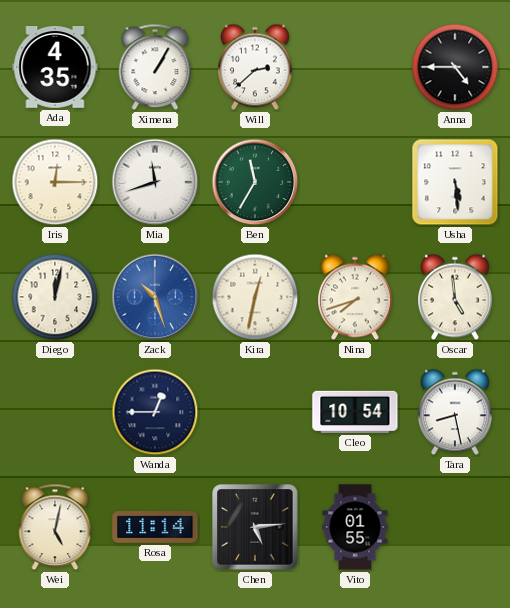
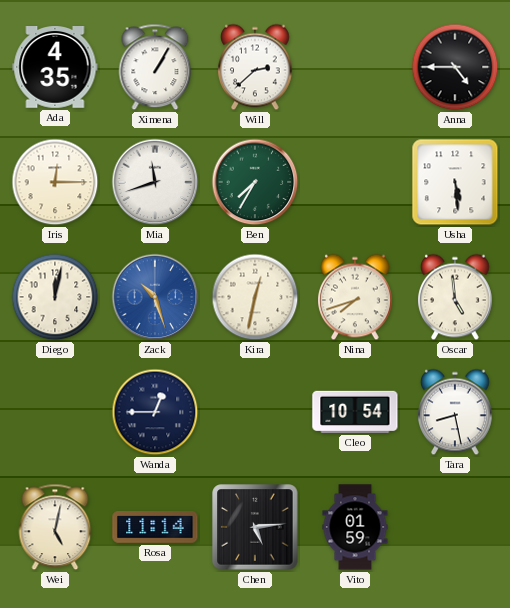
Ben: 11:35 -> 7:35 (255, 182)
Vito: 01:55 -> 01:59 (355, 527)
